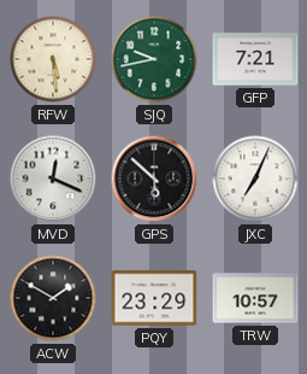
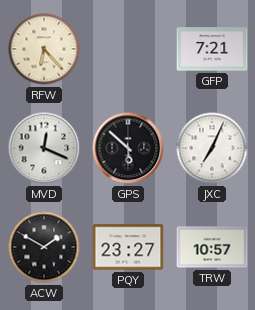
RFW: 5:29 -> 6:23 (44, 49)
SJQ: 9:43 -> none (154, 59)
PQY: 23:29 -> 23:27 (128, 247)
